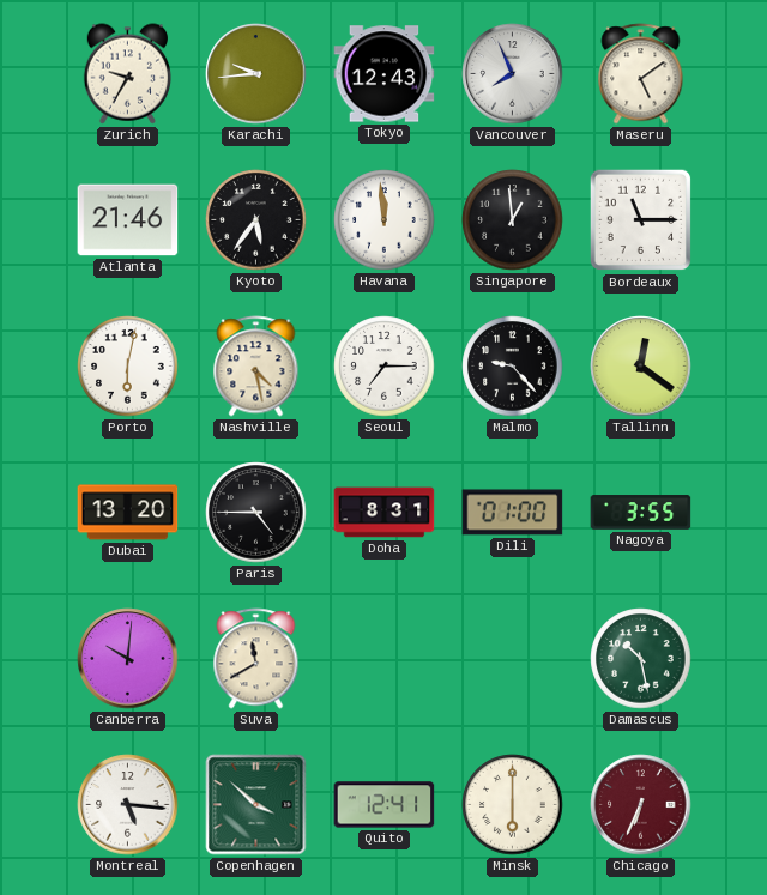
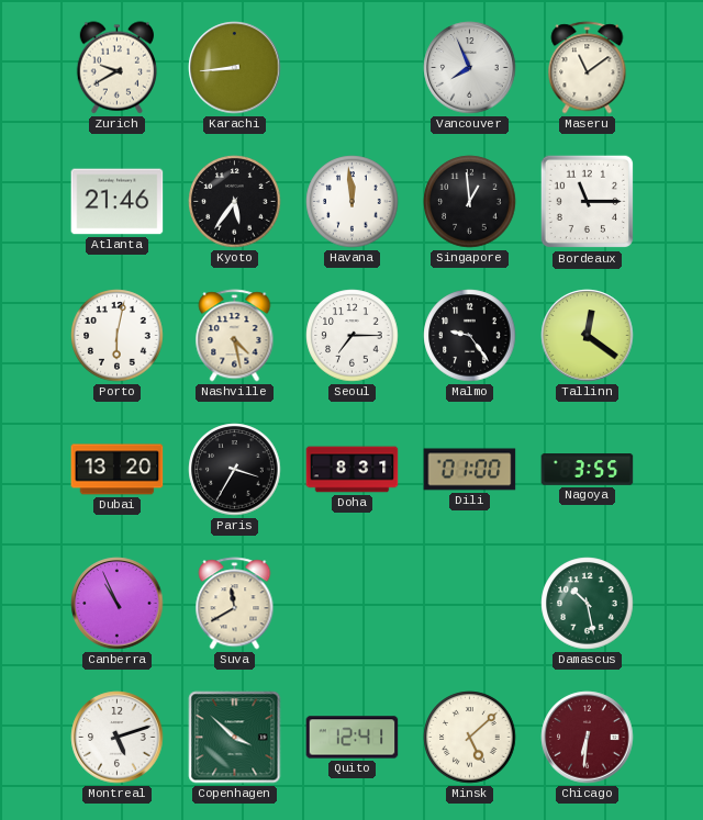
Zurich: 9:35 -> 9:40 (116, 68)
Karachi: 9:44 -> 8:44 (235, 68)
Tokyo: 12:43 -> none (385, 74)
Maseru: 5:09 -> 11:09 (588, 68)
Malmo: 9:23 -> 9:24 (470, 336)
Paris: 4:45 -> 3:35 (235, 470)
Canberra: 10:01 -> 10:56 (118, 604)
Montreal: 5:16 -> 5:12 (118, 738)
Minsk: 6:00 -> 5:08 (470, 738)
Chicago: 6:34 -> 6:31 (588, 738)
